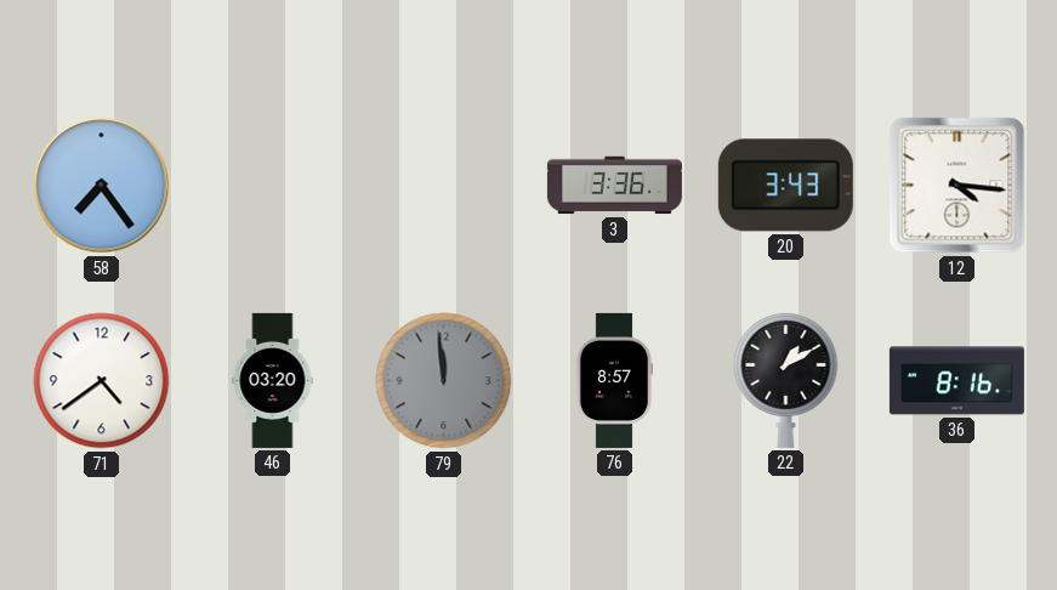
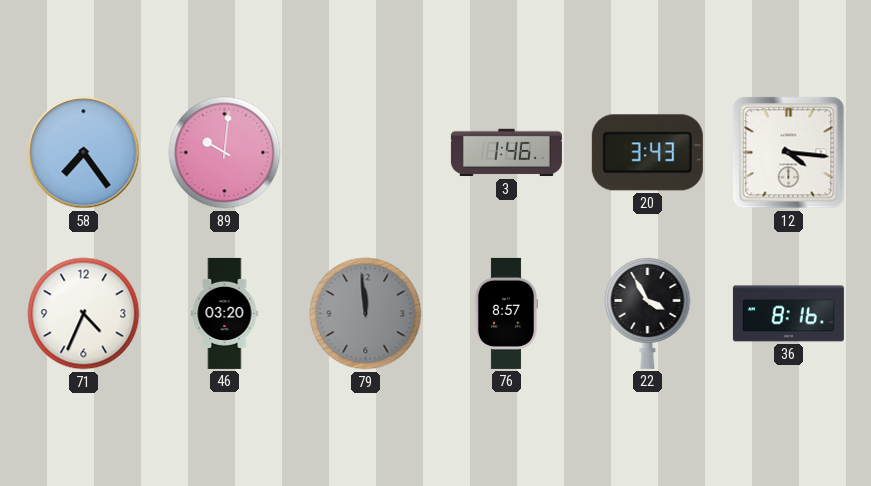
89: none -> 10:01 (225, 153)
3: 3:36 -> 1:46 (506, 153)
71: 4:39 -> 4:34 (84, 314)
22: 1:10 -> 3:55 (648, 313)
